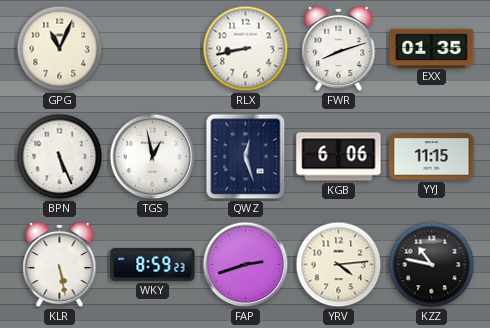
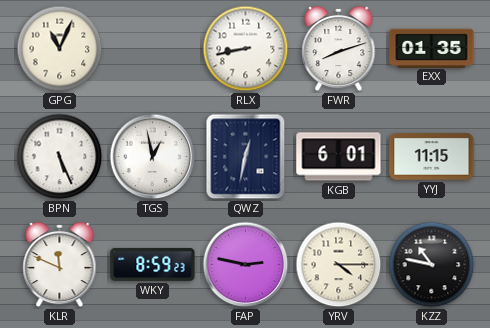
QWZ: 12:27 -> 12:32 (246, 157)
KGB: 6:06 -> 6:01 (339, 157)
KLR: 5:28 -> 11:49 (60, 265)
FAP: 2:42 -> 2:47 (246, 265)
YRV: 4:14 -> 4:15 (339, 265)
